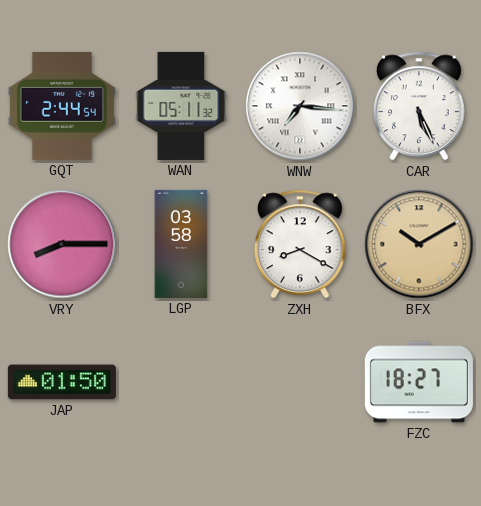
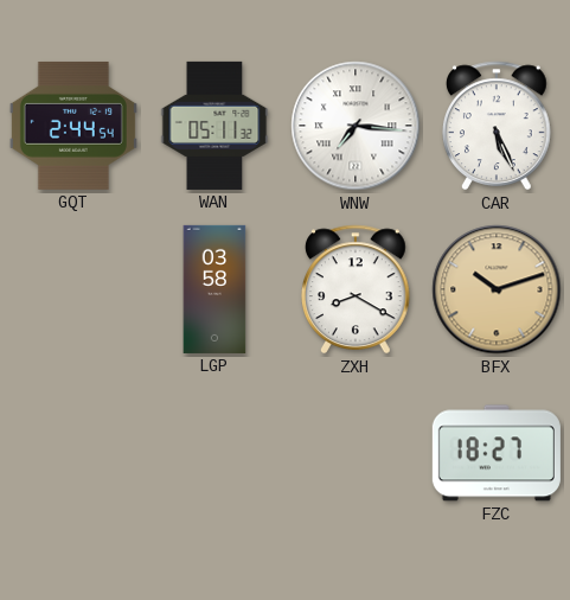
VRY: 8:15 -> none (62, 244)
BFX: 10:10 -> 10:12 (497, 289)
JAP: 01:50 -> none (62, 382)
